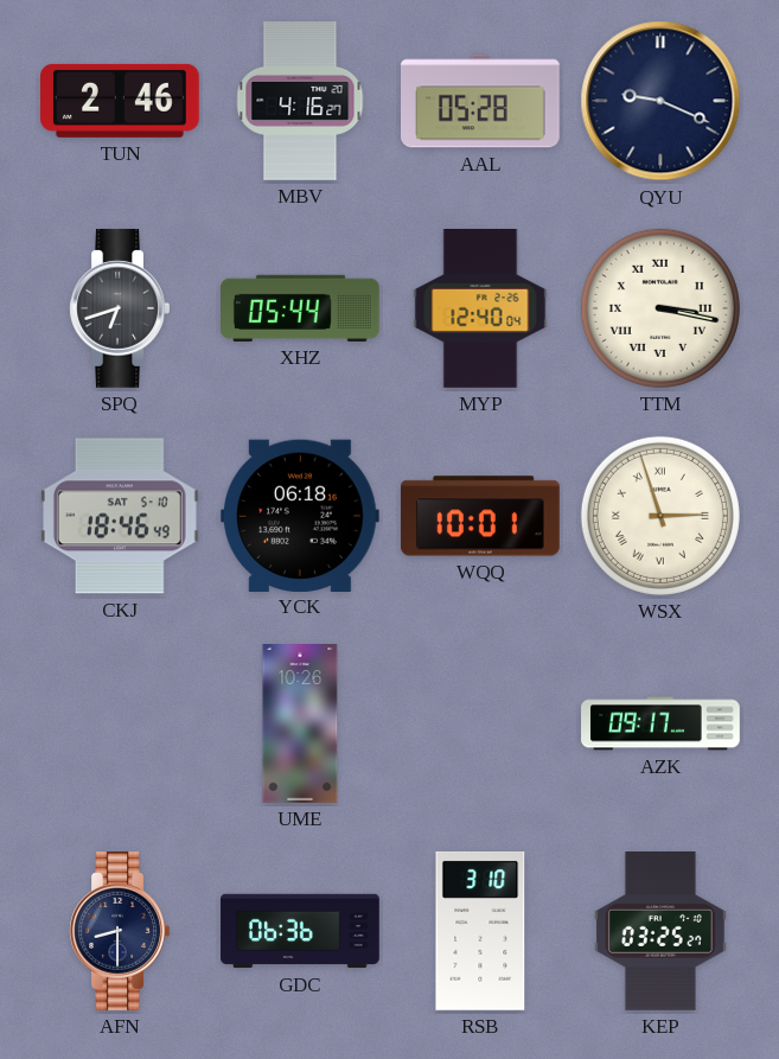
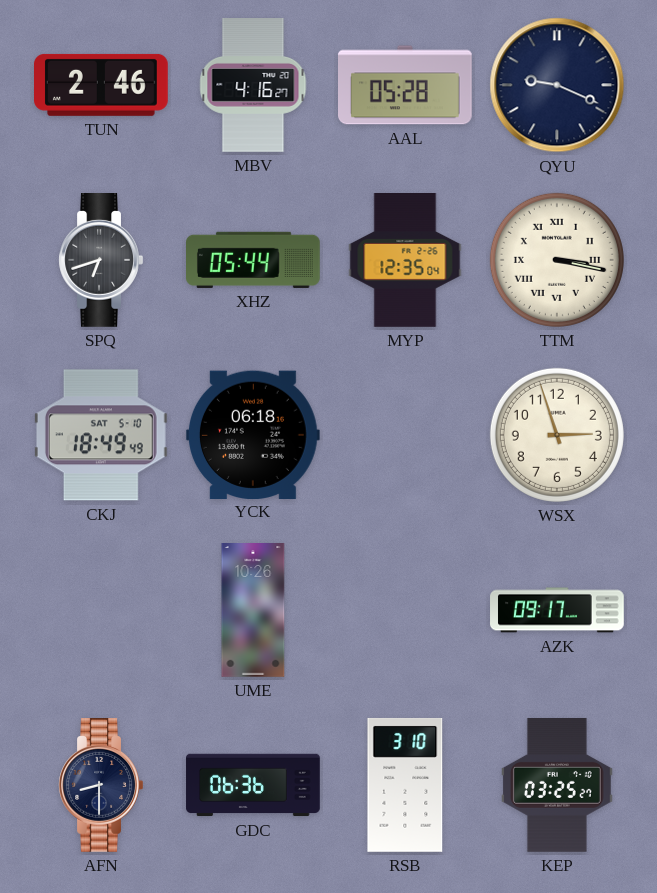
MYP: 12:40 -> 12:35 (405, 261)
CKJ: 18:46 -> 18:49 (101, 435)
WQQ: 10:01 -> none (480, 516)
WSX numerals: Roman -> Arabic (557, 435)
